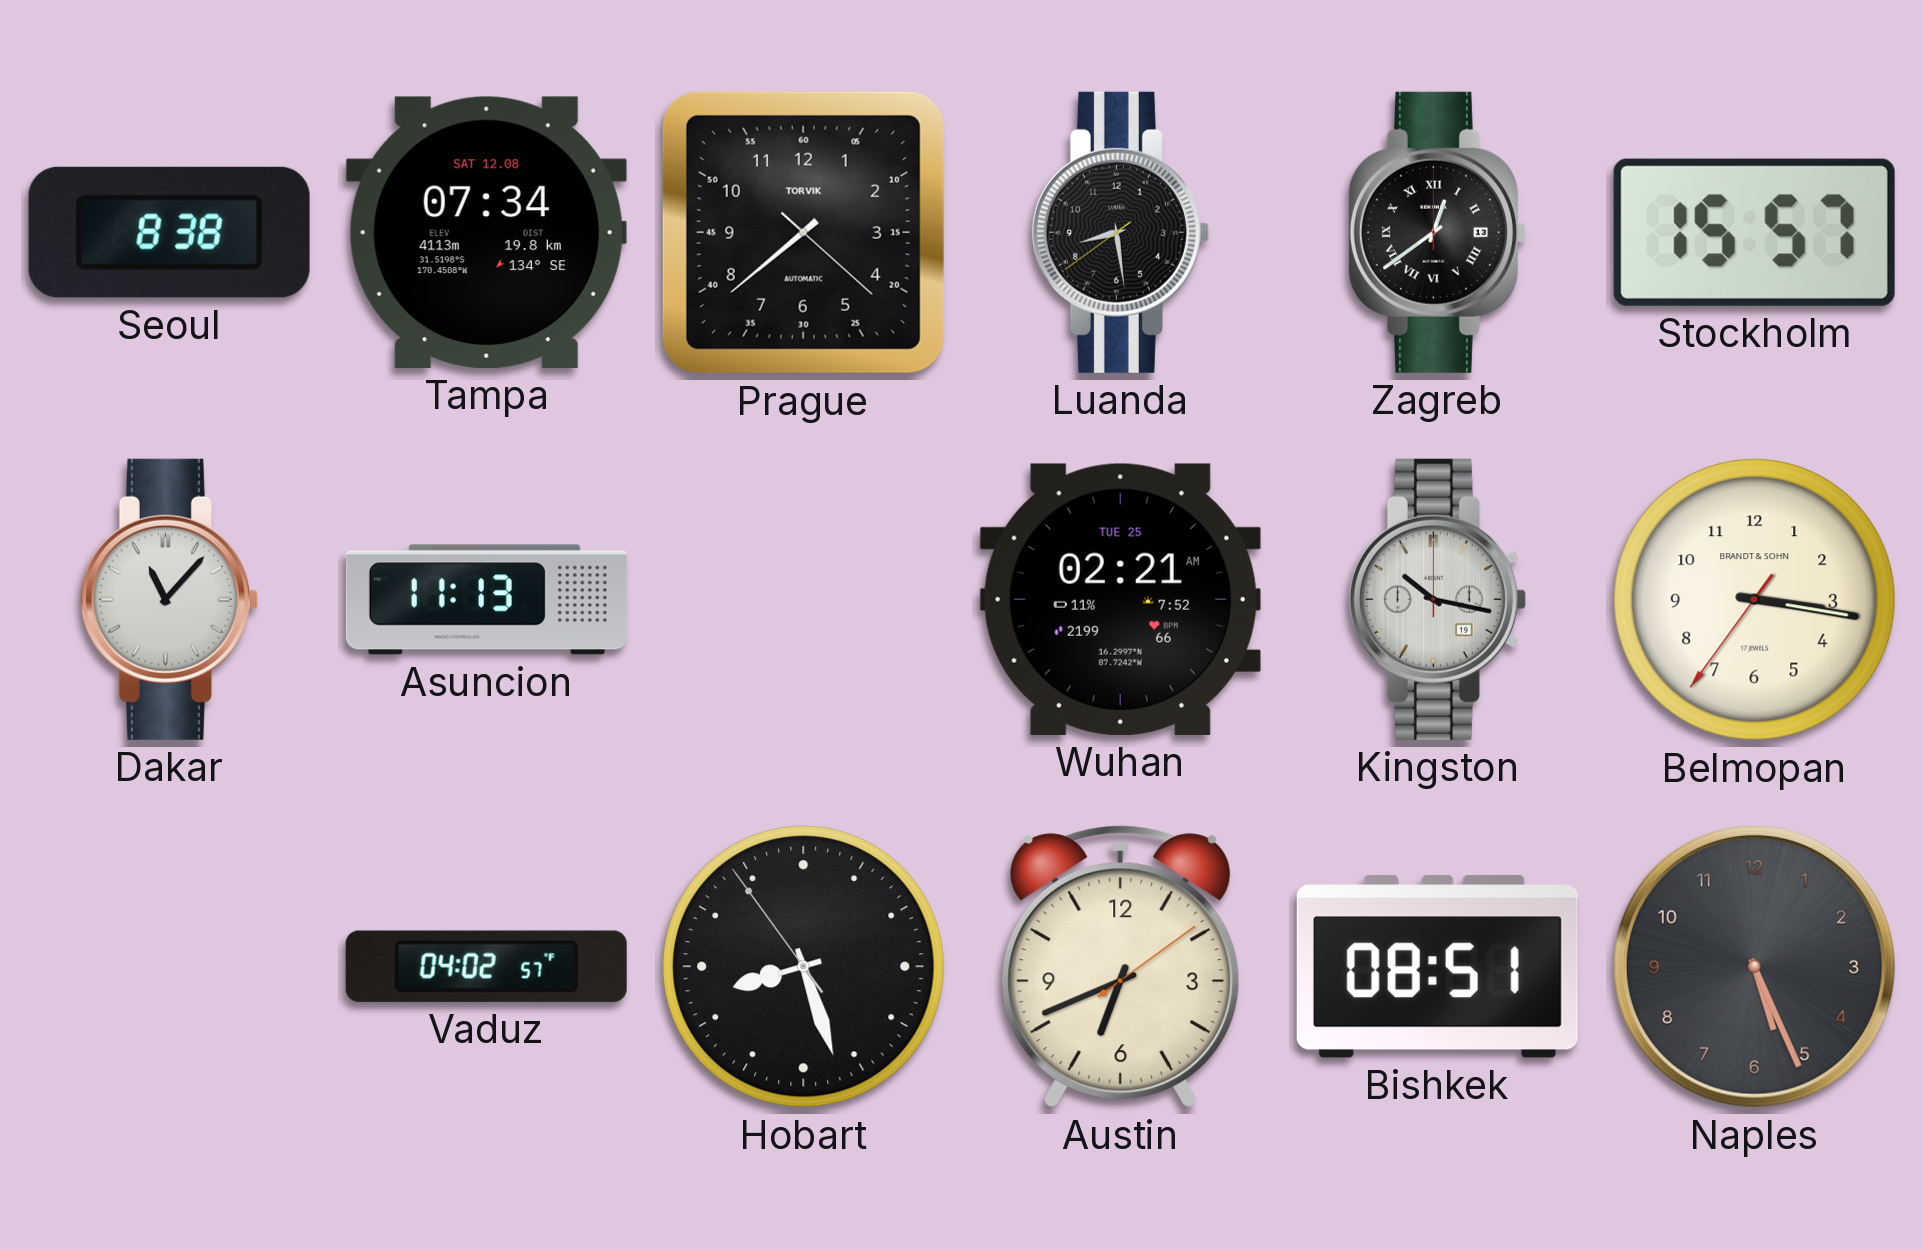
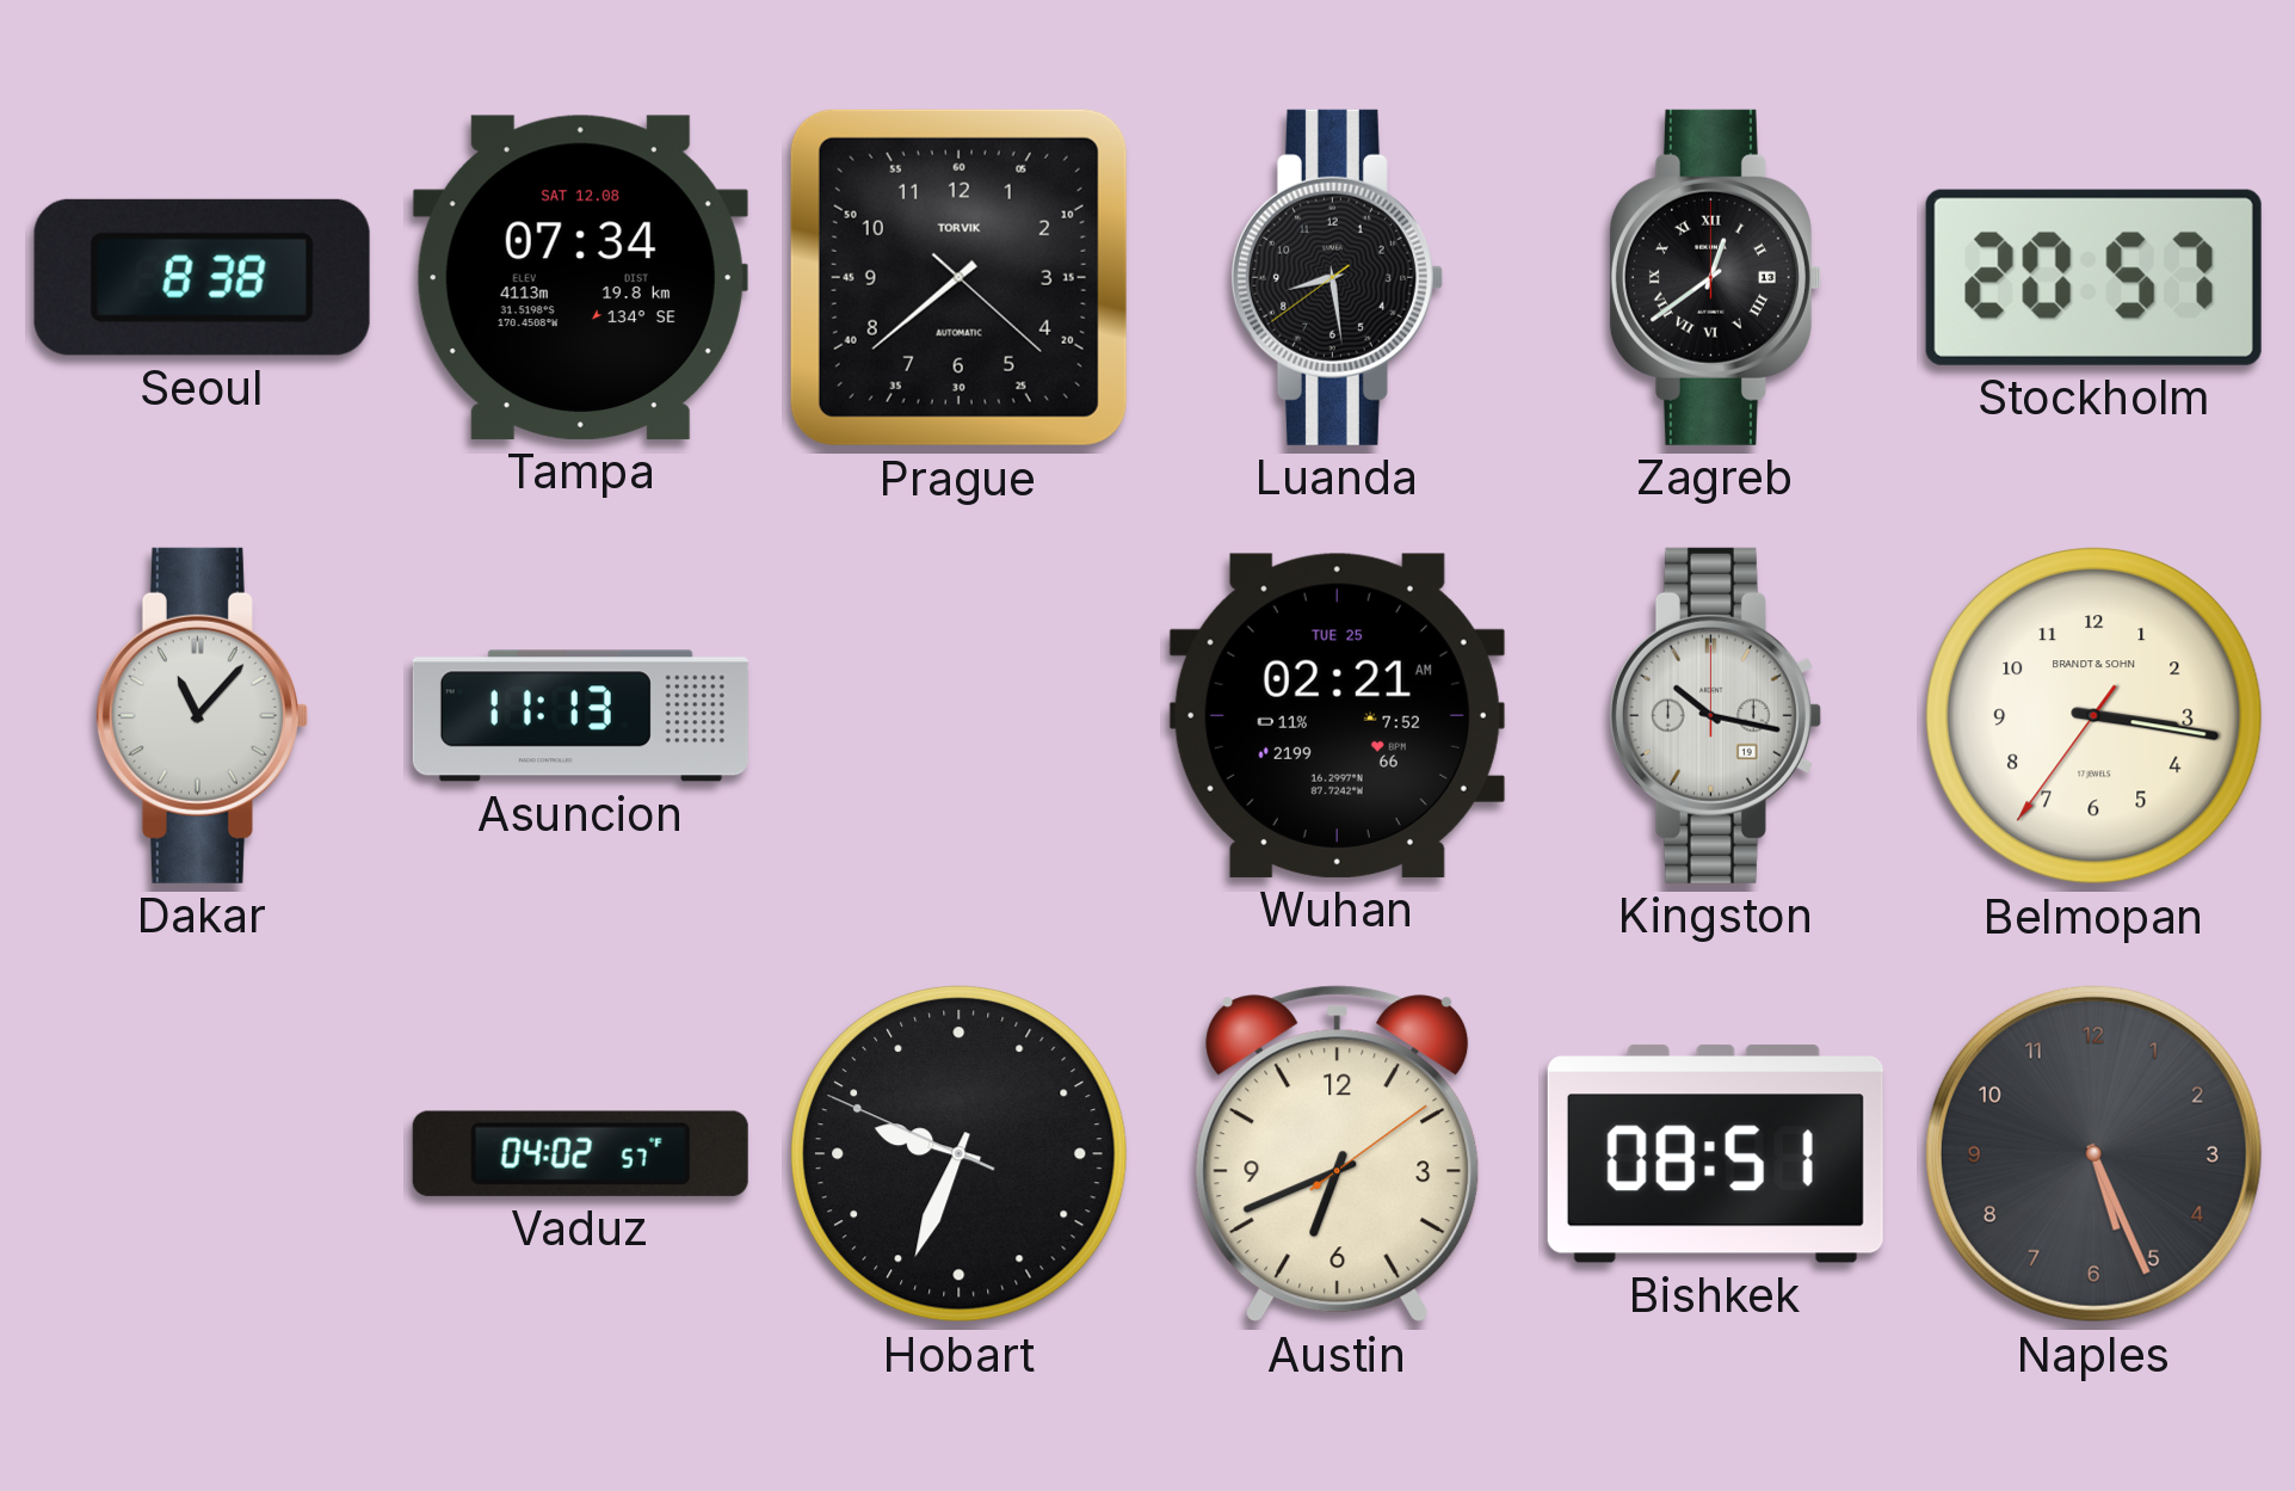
Stockholm: 15:57 -> 20:57 (2093, 277)
Hobart: 8:26 -> 9:33 (958, 1153)
